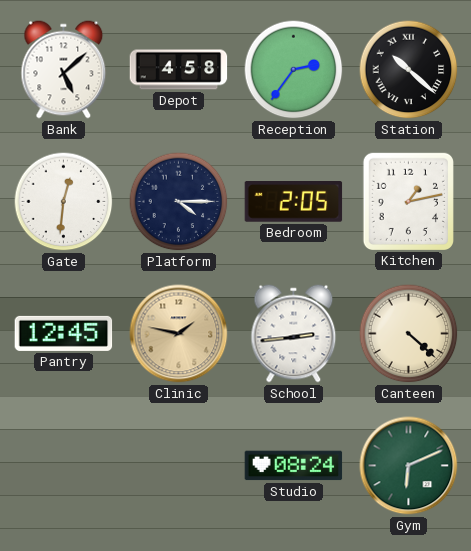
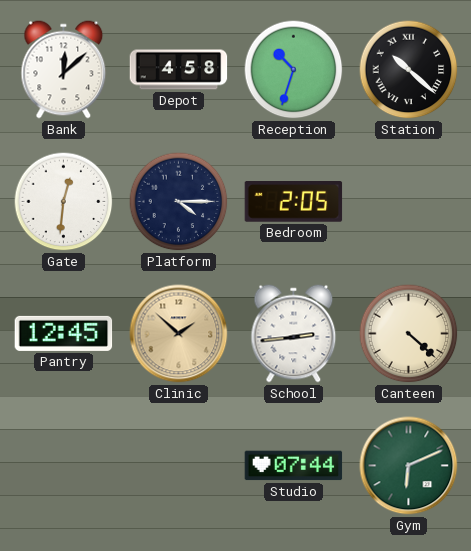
Bank: 5:08 -> 12:08 (64, 70)
Reception: 2:36 -> 10:33 (294, 70)
Kitchen: 1:13 -> none (408, 201)
Clinic: 1:47 -> 1:52 (179, 334)
Studio: 08:24 -> 07:44 (294, 466)
